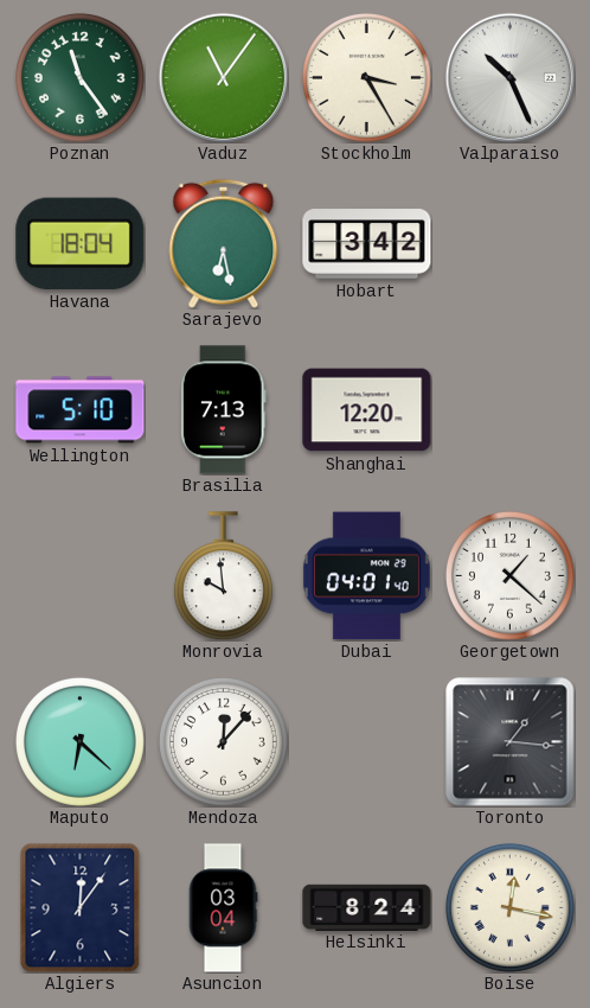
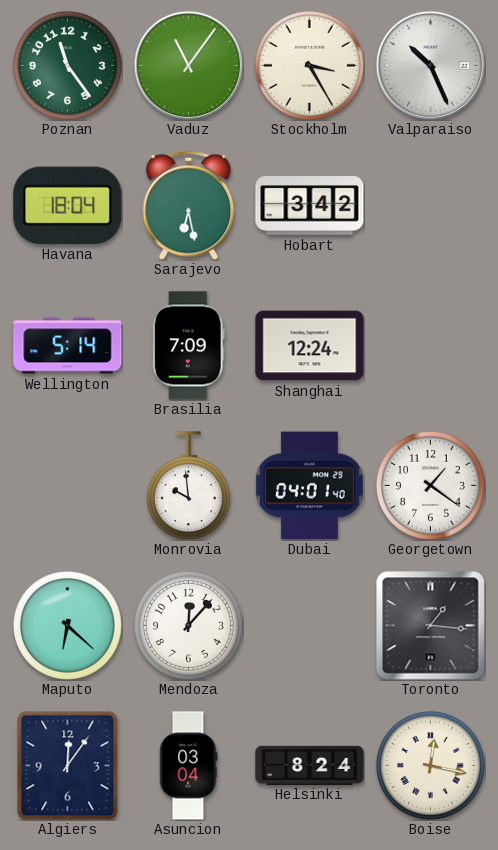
Wellington: 5:10 -> 5:14 (68, 346)
Brasilia: 7:13 -> 7:09 (188, 346)
Shanghai: 12:20 -> 12:24 (310, 346)
Georgetown: 1:22 -> 1:21 (430, 485)
